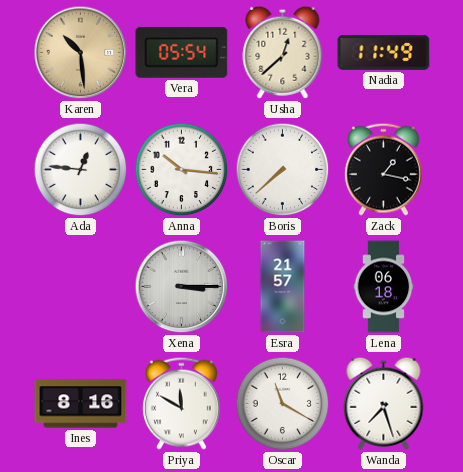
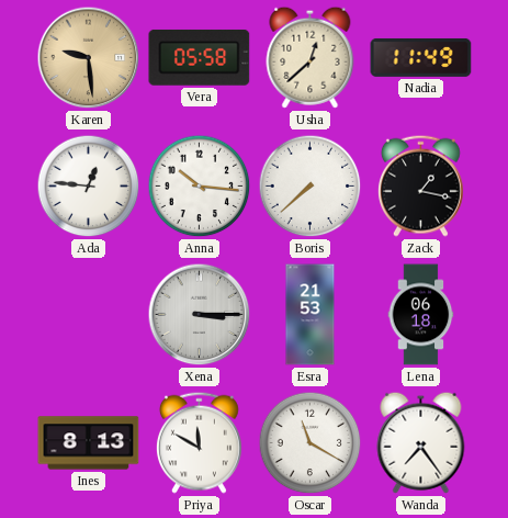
Karen: 10:29 -> 9:29 (89, 58)
Vera: 05:54 -> 05:58 (200, 58)
Esra: 21:57 -> 21:53 (311, 315)
Ines: 8:16 -> 8:13 (89, 443)
Wanda: 7:27 -> 7:24 (421, 442)
